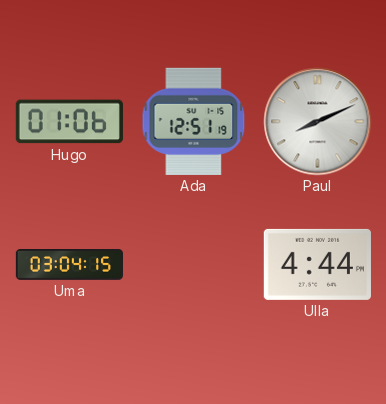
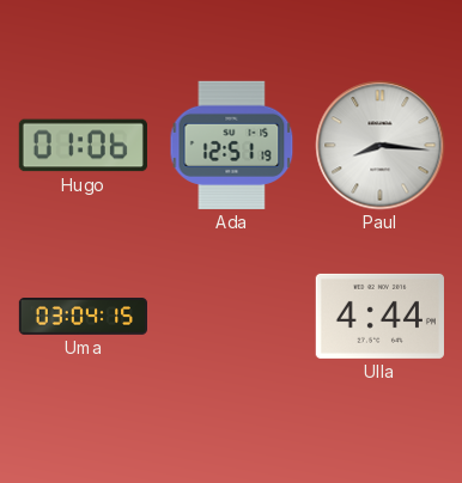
Paul: 8:11 -> 8:16 (381, 146)
